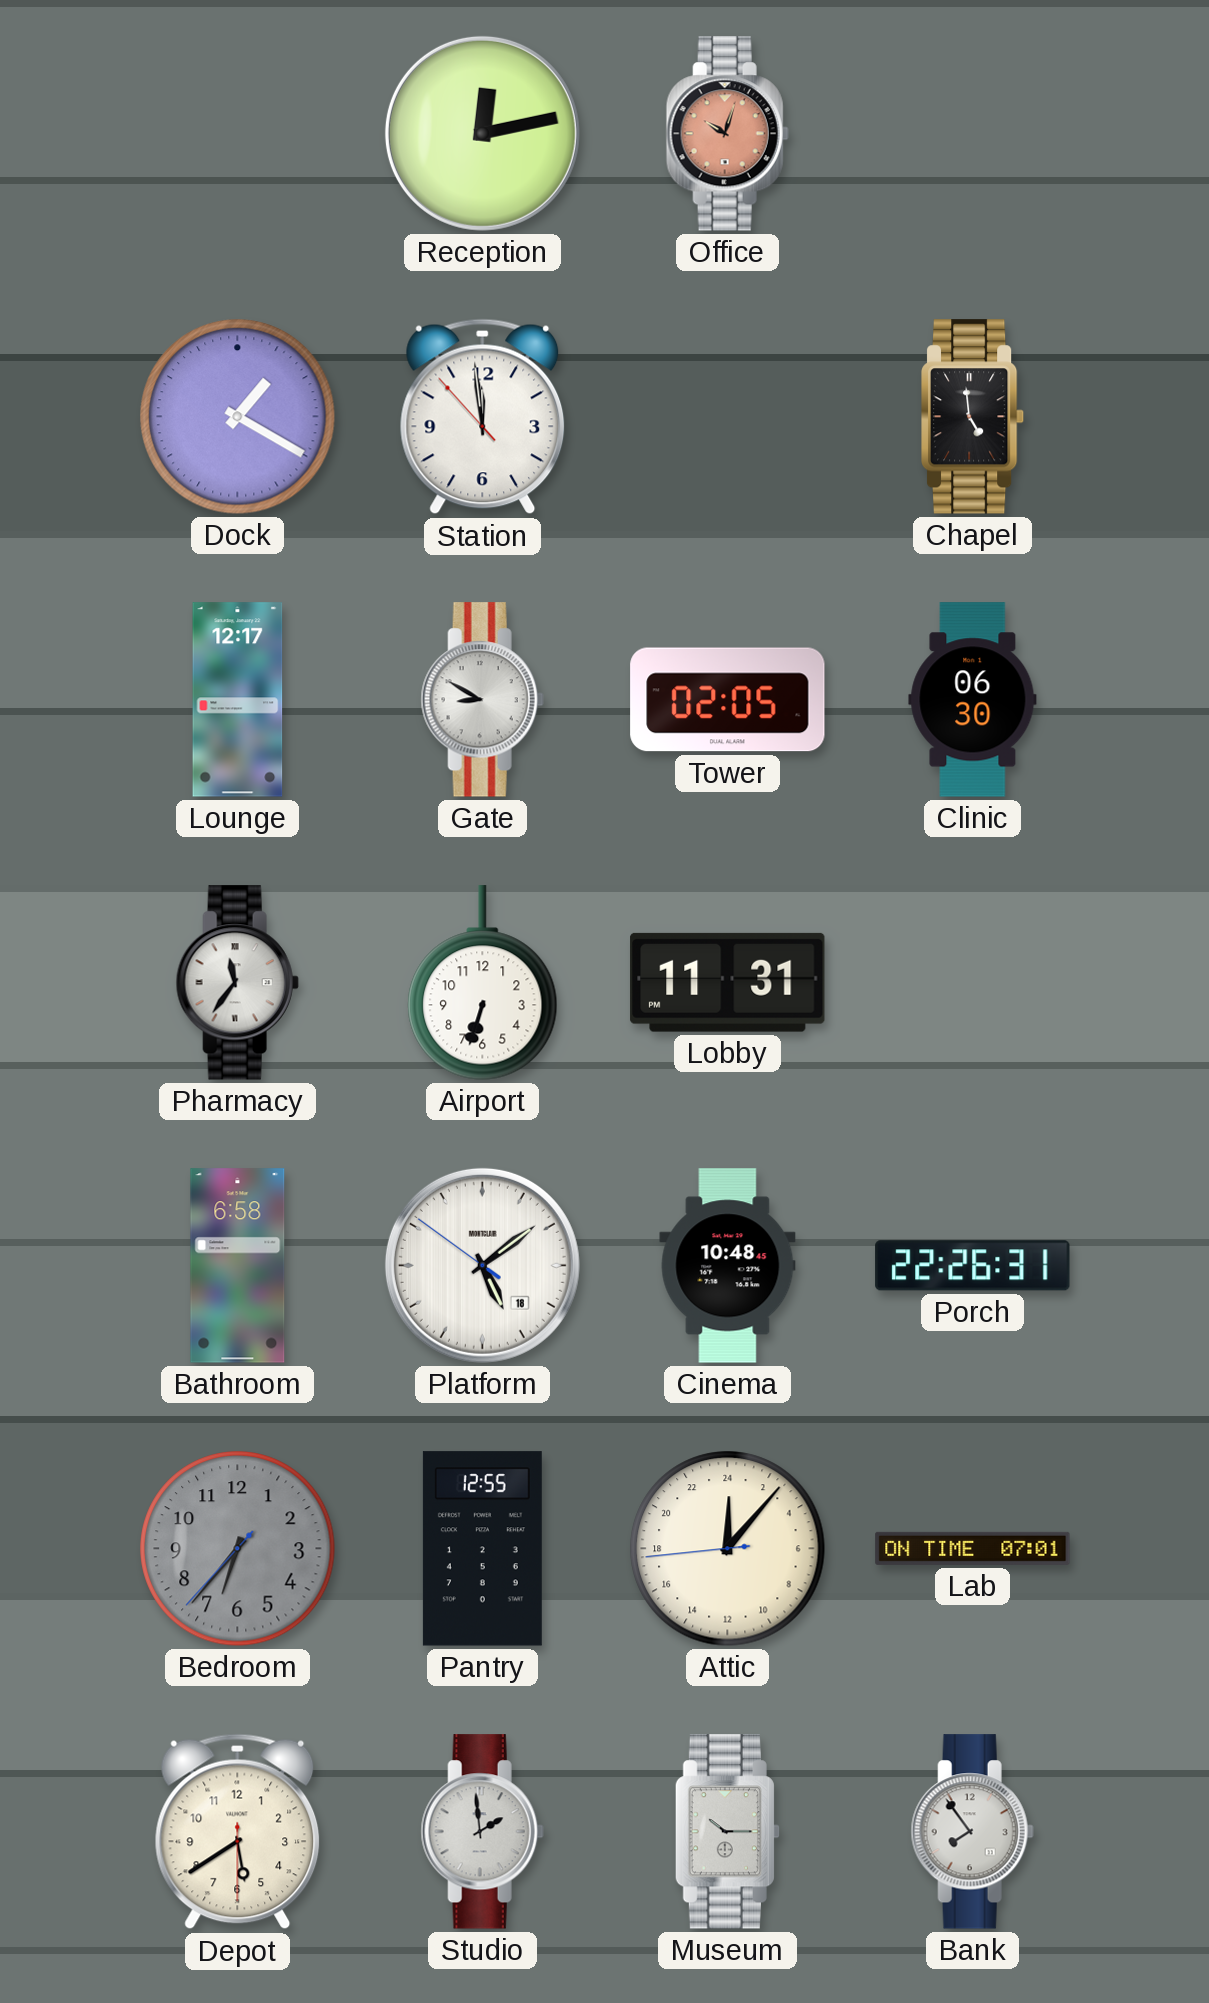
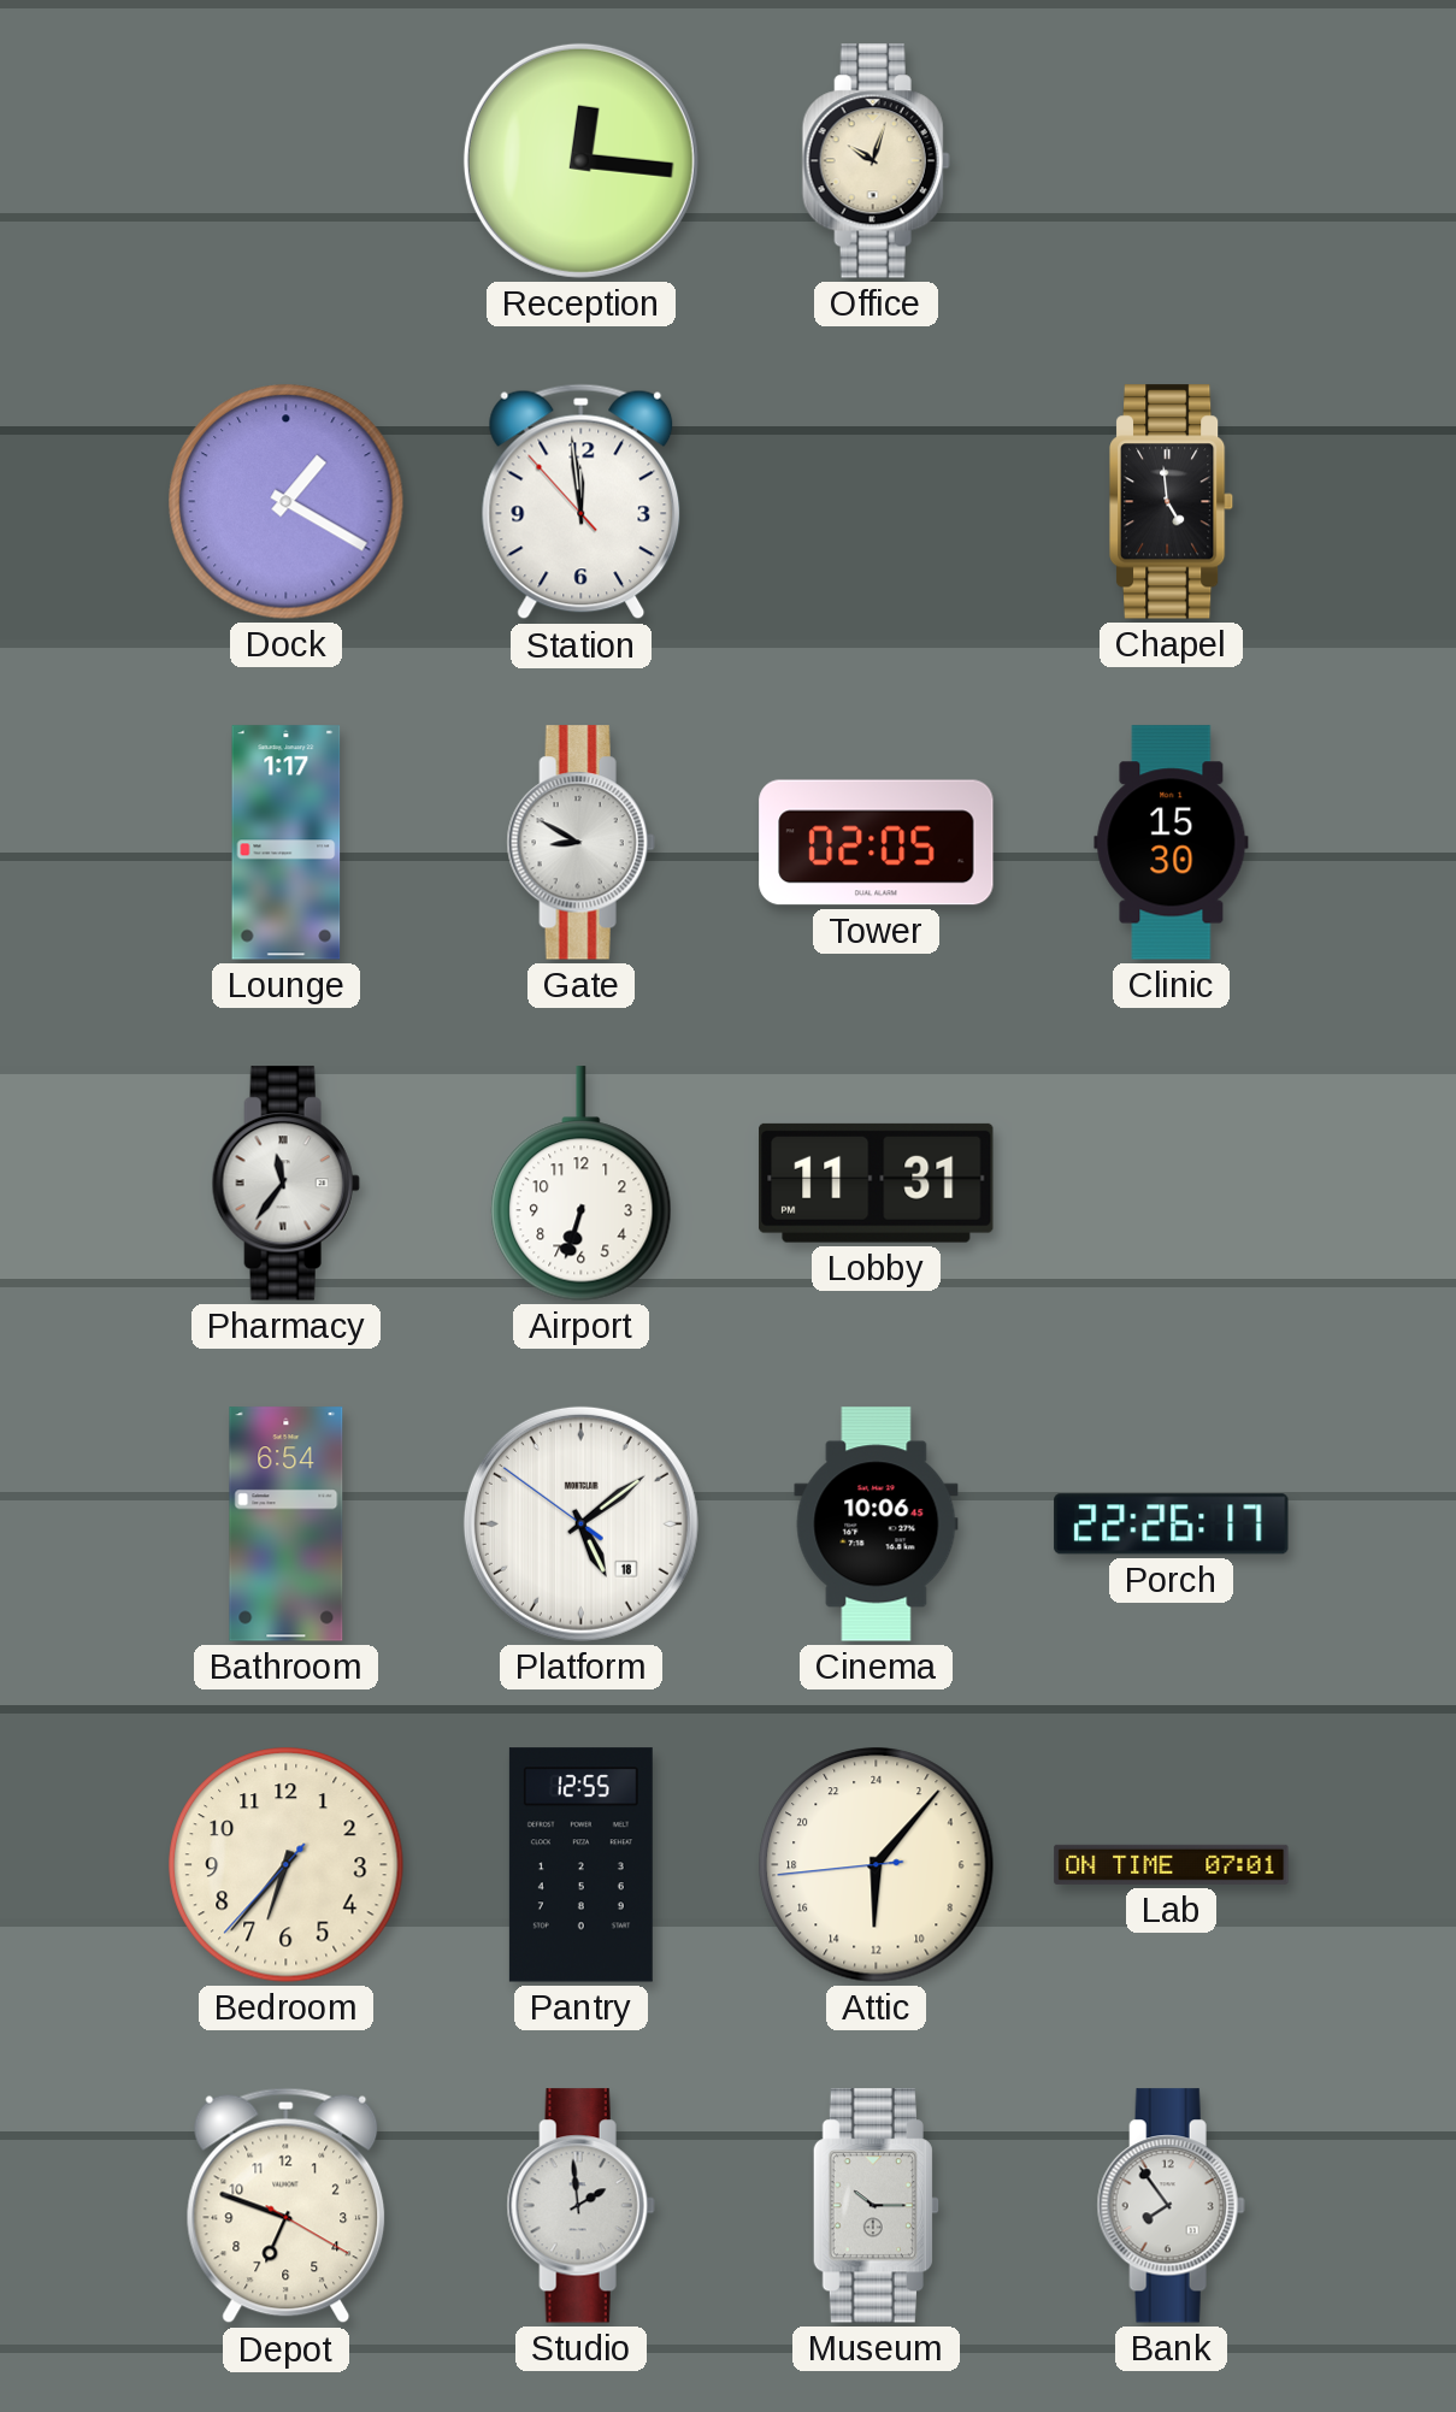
Reception: 12:13 -> 12:16 (580, 160)
Office dial: salmon -> cream (876, 161)
Lounge: 12:17 -> 1:17 (287, 843)
Clinic: 06:30 -> 15:30 (1172, 843)
Bathroom: 6:58 -> 6:54 (287, 1525)
Cinema: 10:48 -> 10:06 (877, 1525)
Porch: 22:26:31 -> 22:26:17 (1172, 1525)
Bedroom dial: grey -> cream (287, 1865)
Attic: 0:06 -> 12:06 (877, 1865)
Depot: 5:39 -> 6:48 (287, 2206)
